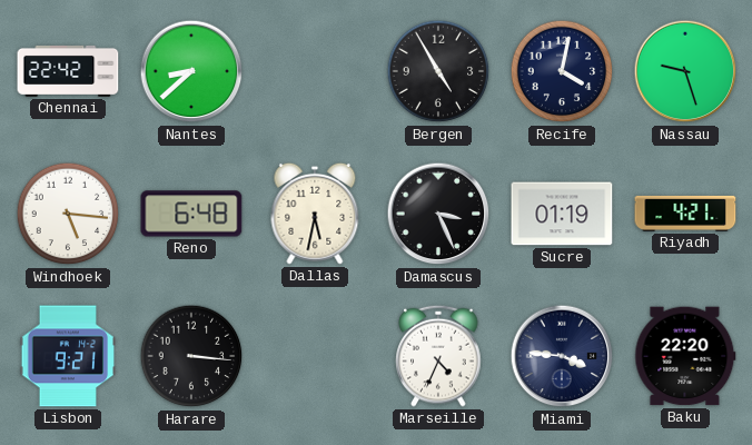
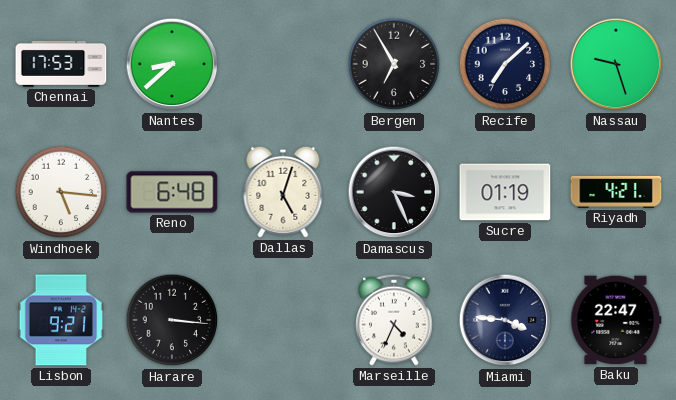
Chennai: 22:42 -> 17:53 (61, 64)
Bergen: 4:55 -> 6:55 (394, 64)
Recife: 4:02 -> 7:08 (505, 64)
Dallas: 5:32 -> 5:03 (283, 192)
Baku: 22:20 -> 22:47 (616, 320)
